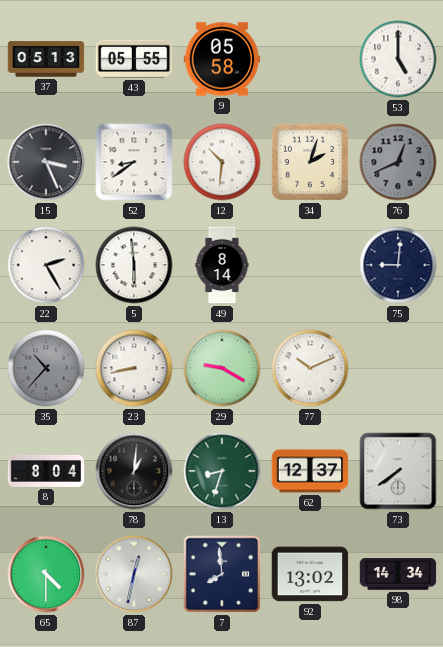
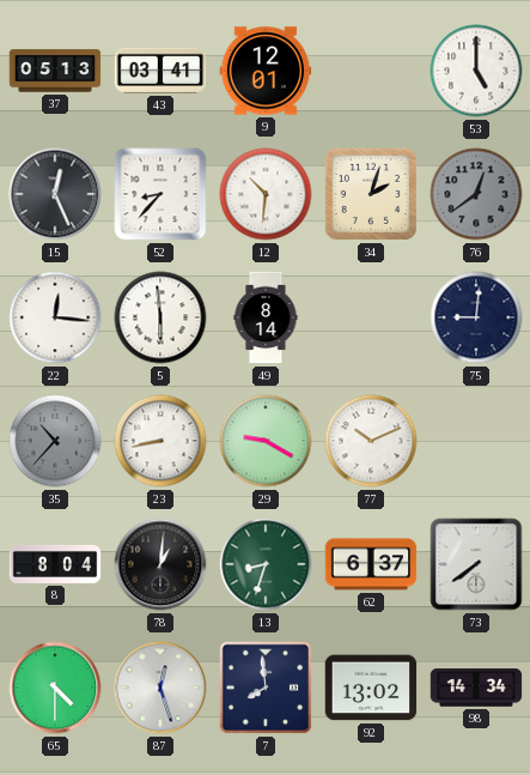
43: 05:55 -> 03:41 (160, 71)
9: 05:58 -> 12:01 (266, 71)
15: 3:26 -> 12:26 (55, 194)
52: 8:39 -> 8:37 (160, 194)
76: 12:41 -> 12:39 (476, 194)
22: 2:25 -> 12:16 (55, 317)
62: 12:37 -> 6:37 (371, 564)
87: 12:32 -> 12:27 (160, 688)
